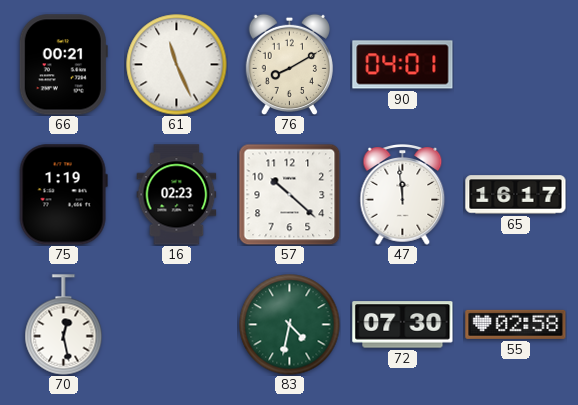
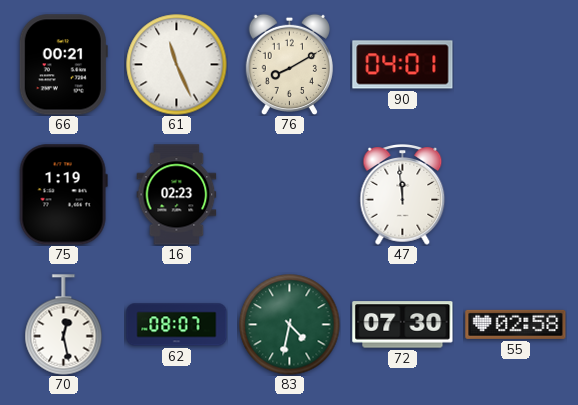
57: 10:22 -> none (289, 194)
65: 16:17 -> none (516, 195)
62: none -> 08:07 (177, 325)
